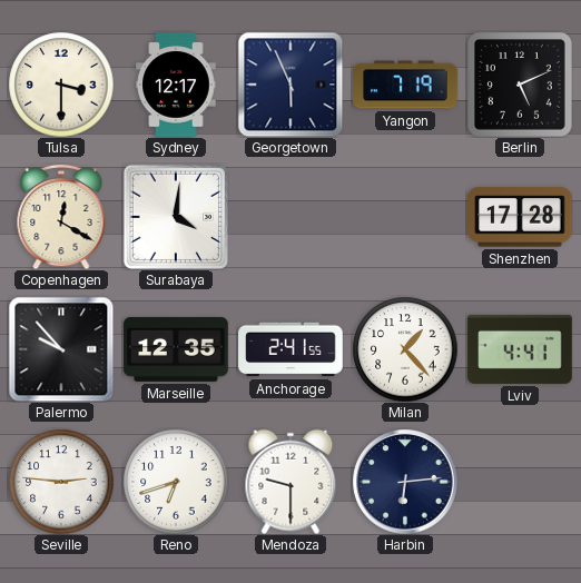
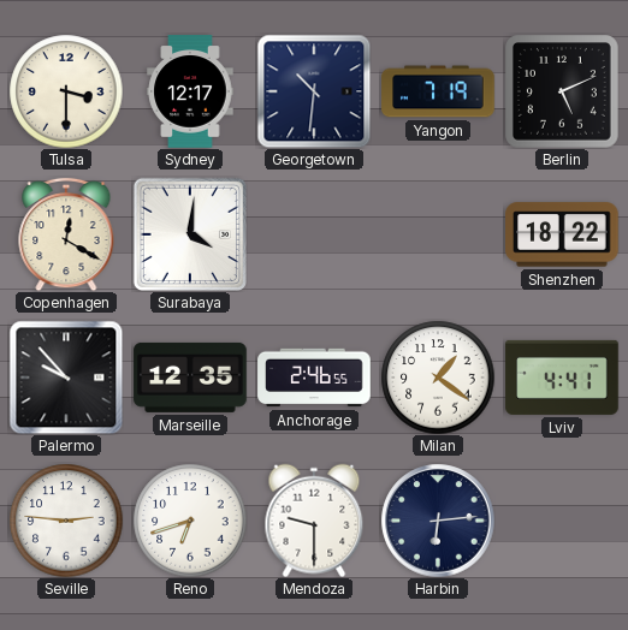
Georgetown: 5:56 -> 10:31 (314, 91)
Shenzhen: 17:28 -> 18:22 (562, 234)
Anchorage: 2:41 -> 2:46 (314, 378)
Milan: 1:23 -> 1:21 (438, 378)
